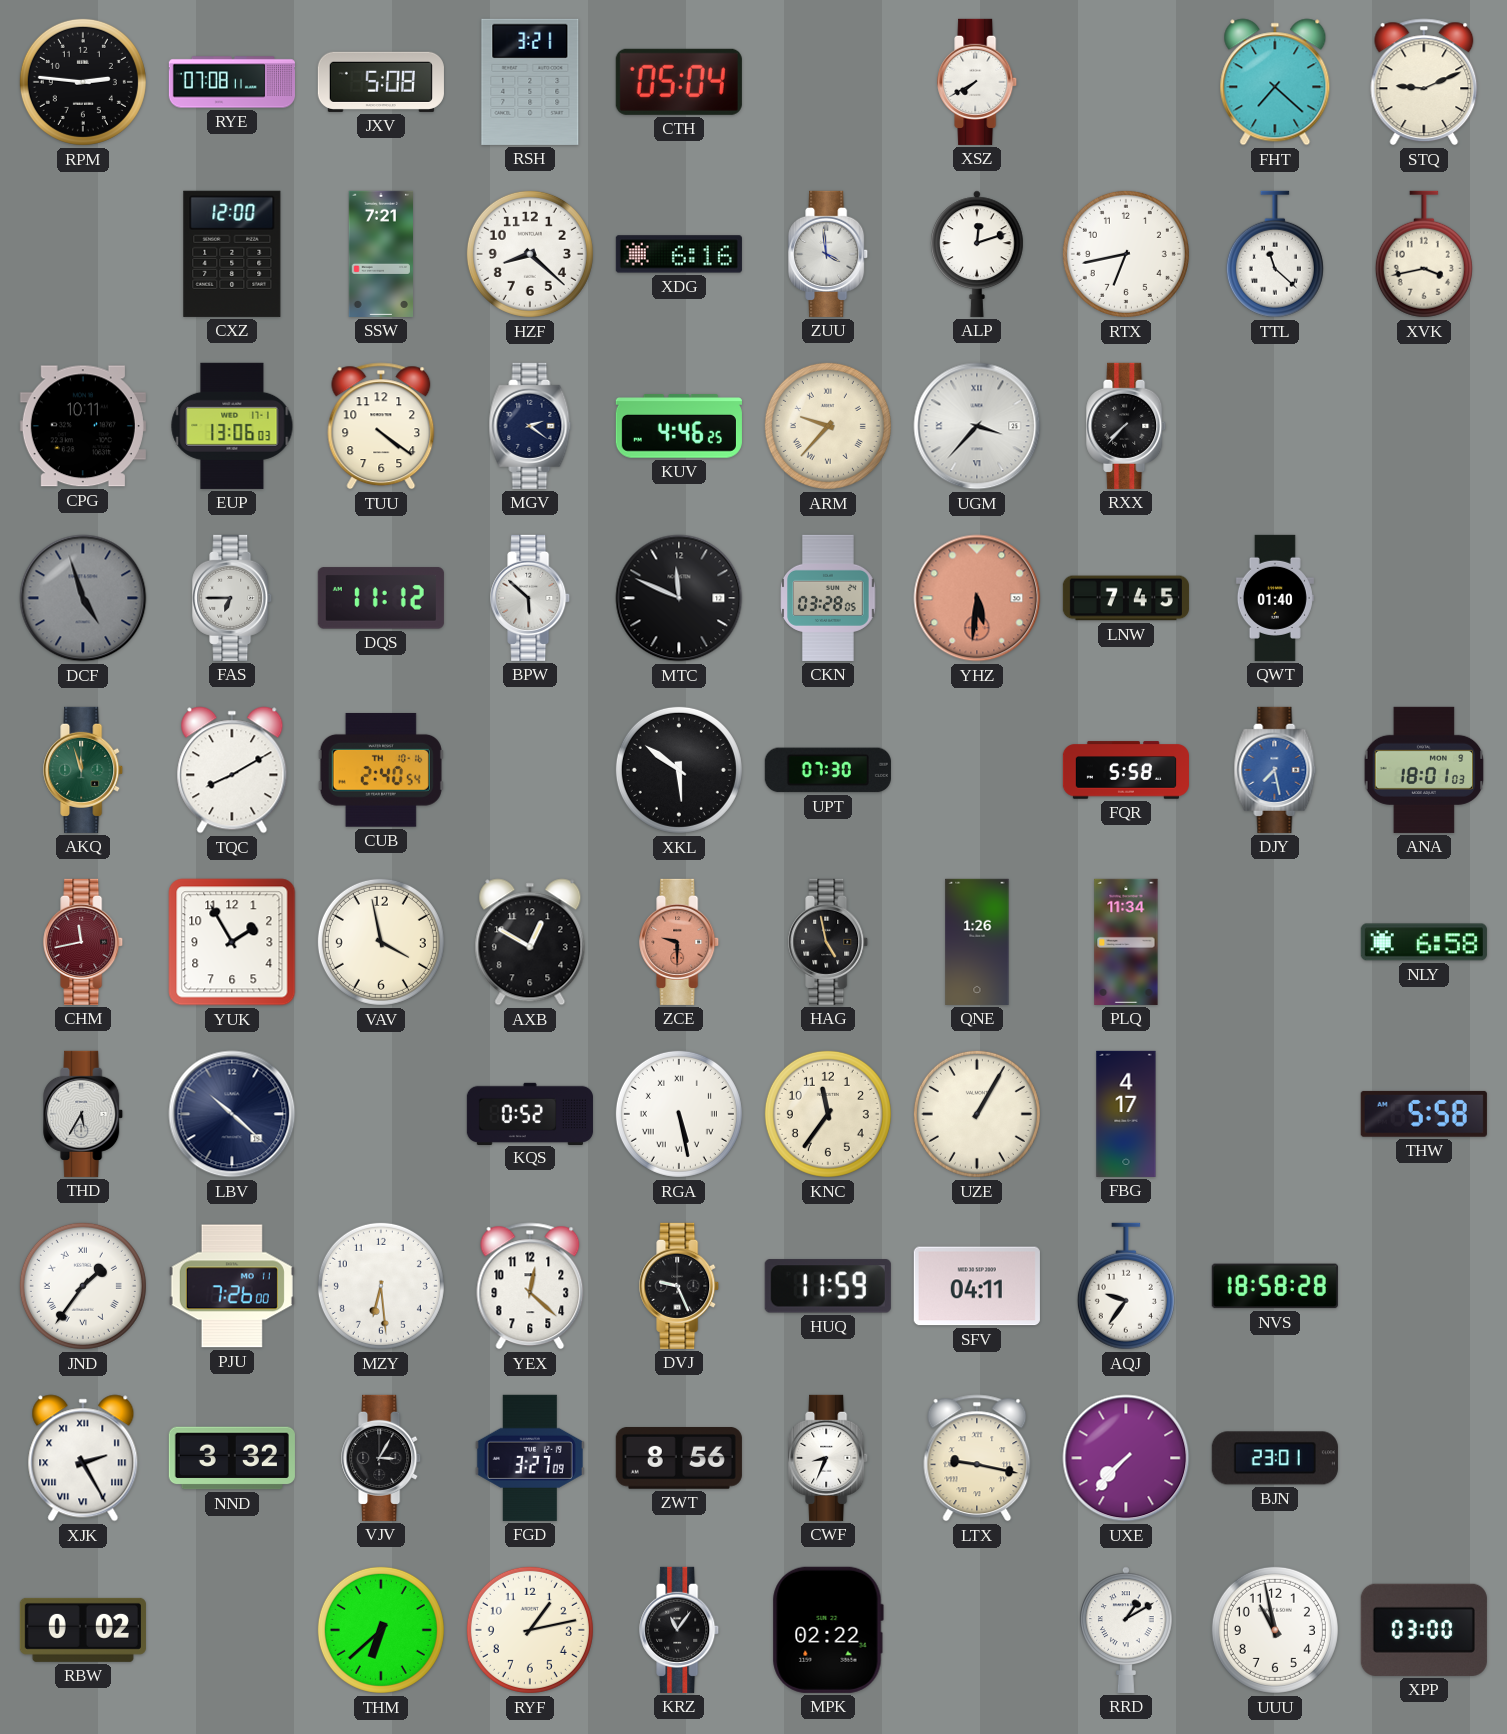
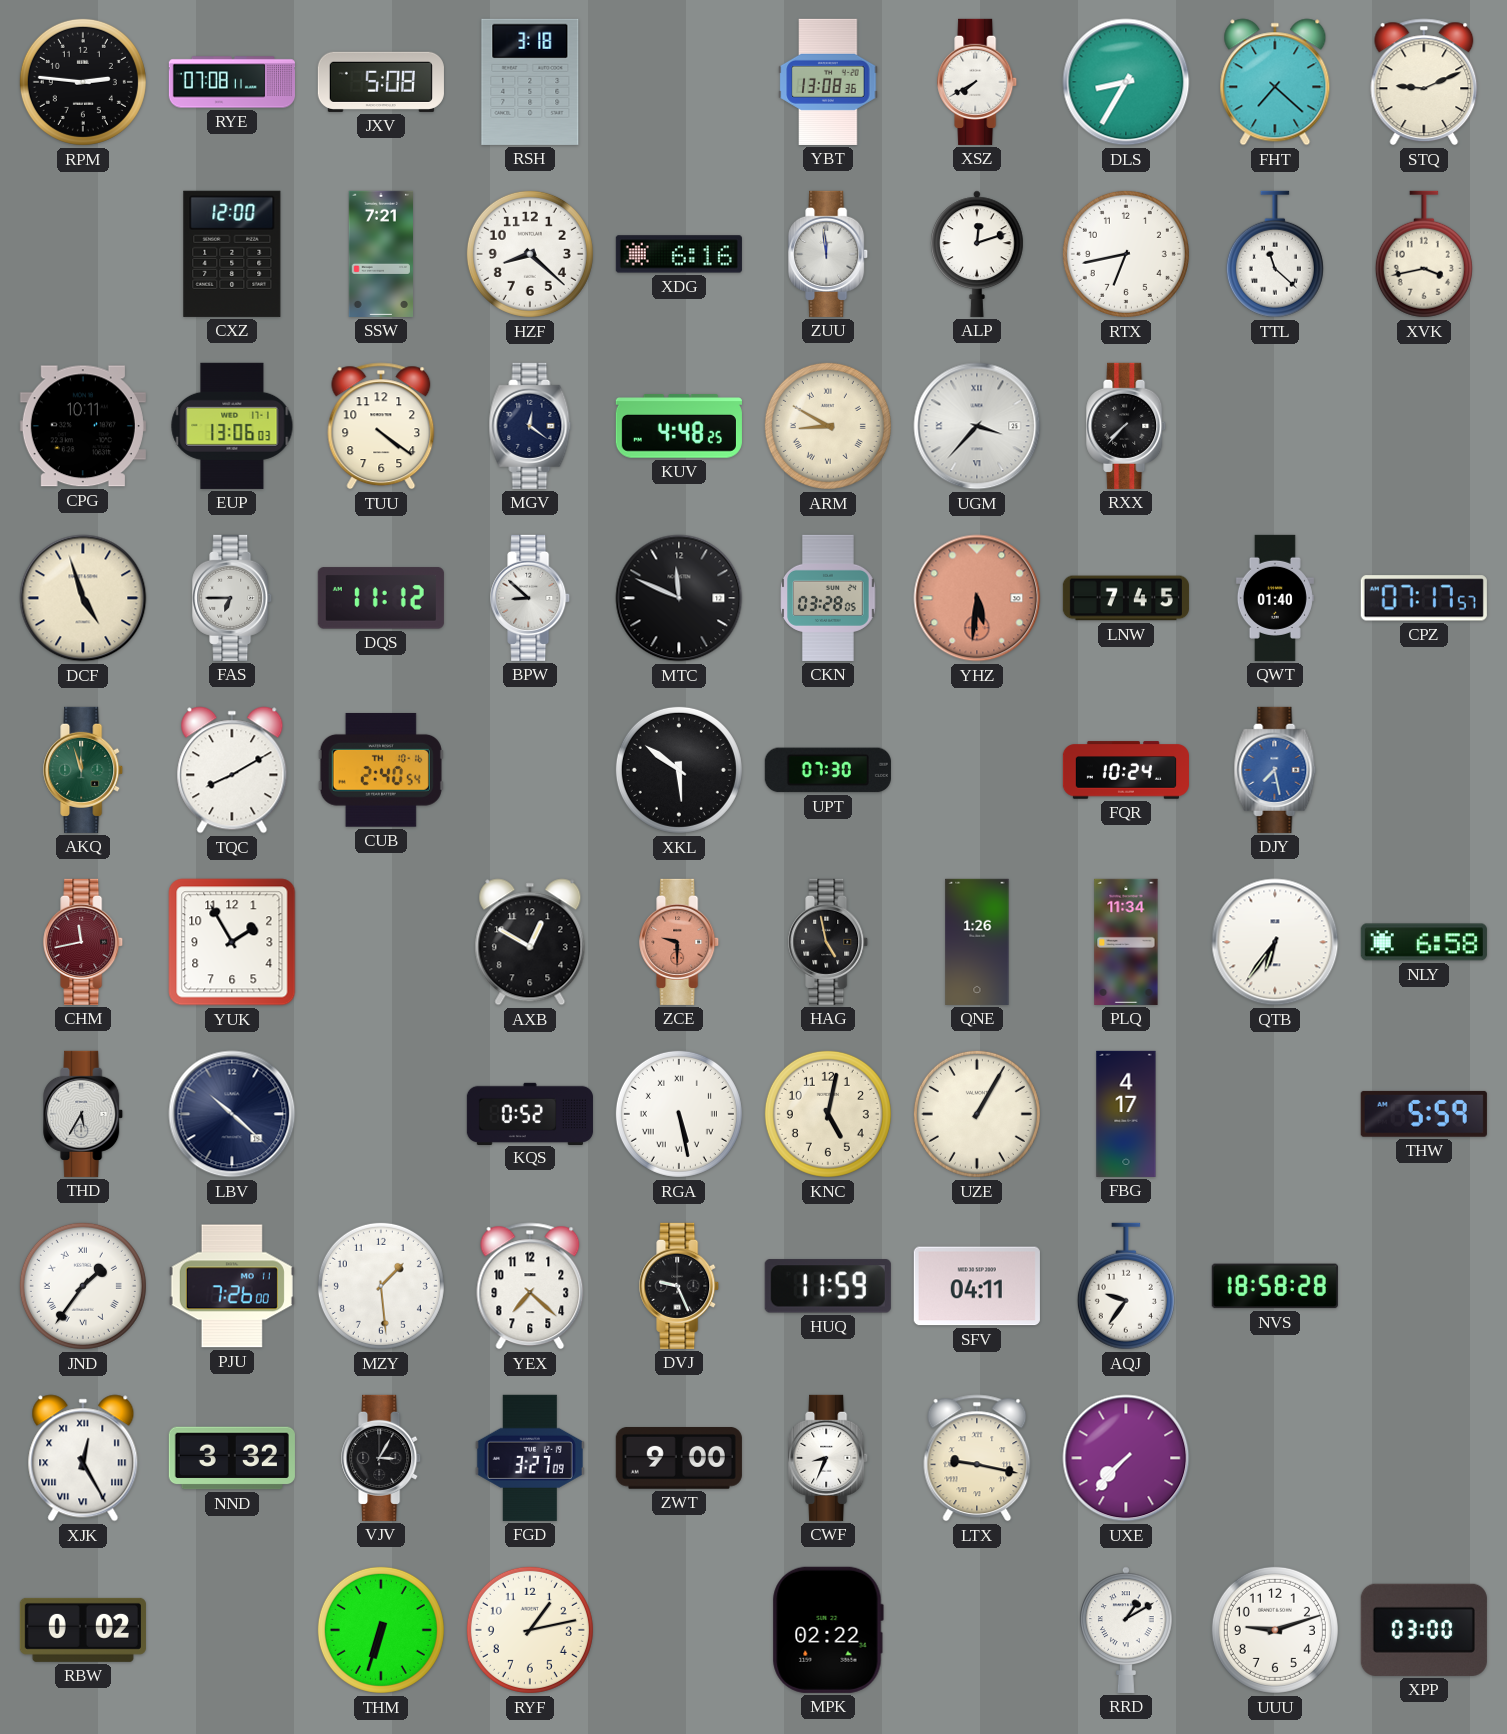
RSH: 3:21 -> 3:18 (530, 82)
CTH: 05:04 -> none (679, 82)
YBT: none -> 13:08 (828, 82)
DLS: none -> 8:35 (1126, 82)
ZUU: 3:59 -> 11:59 (829, 254)
MGV: 2:21 -> 12:21 (530, 426)
KUV: 4:46 -> 4:48 (679, 426)
ARM: 9:37 -> 8:50 (828, 426)
DCF dial: grey -> cream (83, 598)
BPW: 5:52 -> 8:52 (531, 598)
CPZ: none -> 07:17 (1424, 598)
FQR: 5:58 -> 10:24 (1126, 770)
ANA: 18:01 -> none (1424, 770)
VAV: 3:58 -> none (381, 942)
QTB: none -> 6:36 (1275, 942)
KNC: 11:36 -> 5:02 (828, 1114)
THW: 5:58 -> 5:59 (1424, 1114)
MZY: 6:29 -> 1:29 (381, 1286)
YEX: 12:22 -> 7:22 (530, 1286)
XJK: 2:25 -> 12:25 (83, 1458)
ZWT: 8:56 -> 9:00 (679, 1459)
BJN: 23:01 -> none (1275, 1458)
THM: 6:38 -> 6:33 (381, 1630)
KRZ: 11:06 -> none (680, 1630)
UUU: 10:58 -> 9:12 (1275, 1630)
